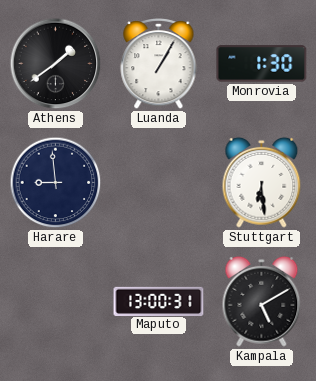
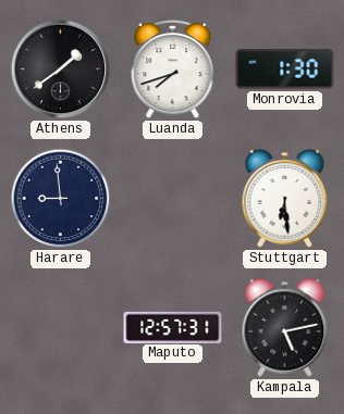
Luanda: 1:05 -> 7:42 (173, 68)
Maputo: 13:00 -> 12:57 (173, 327)
Kampala: 5:10 -> 5:13 (285, 327)
